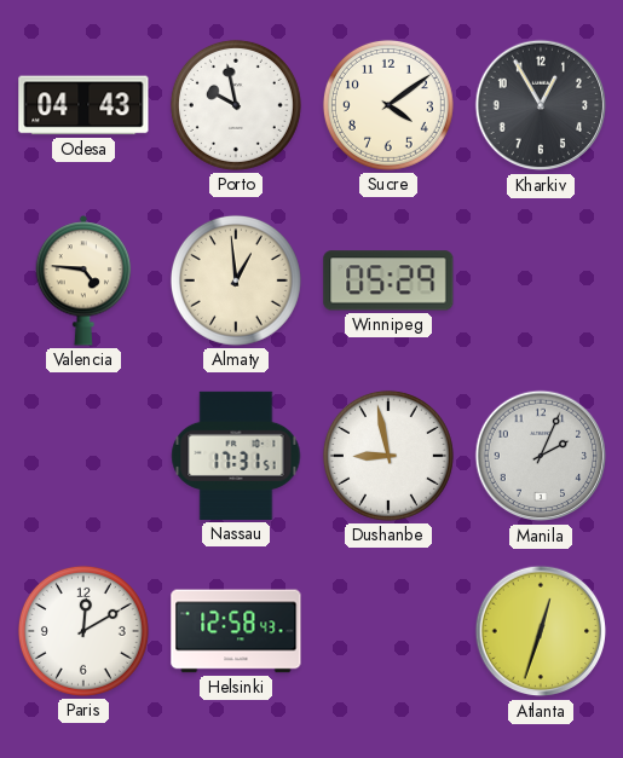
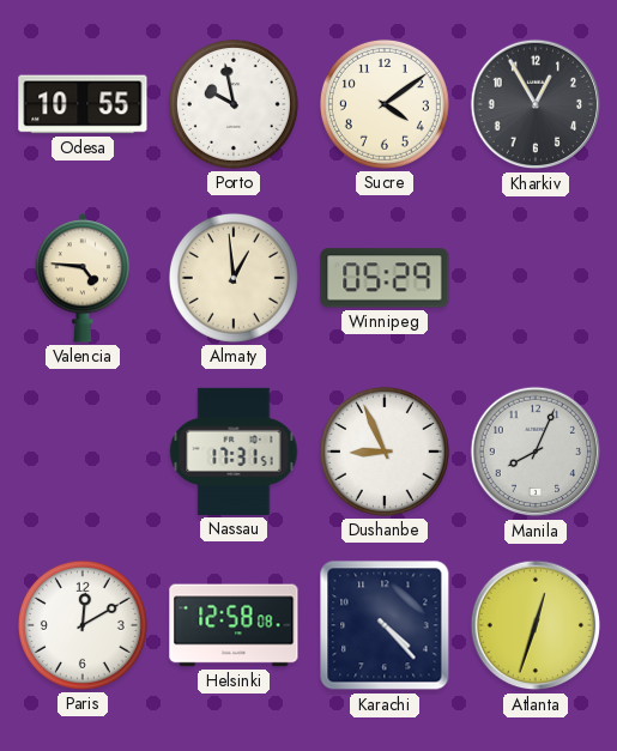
Odesa: 04:43 -> 10:55 (83, 104)
Dushanbe: 8:58 -> 8:56 (385, 452)
Manila: 2:04 -> 8:04 (536, 452)
Helsinki: 12:58:43 -> 12:58:08 (234, 625)
Karachi: none -> 4:23 (385, 625)
